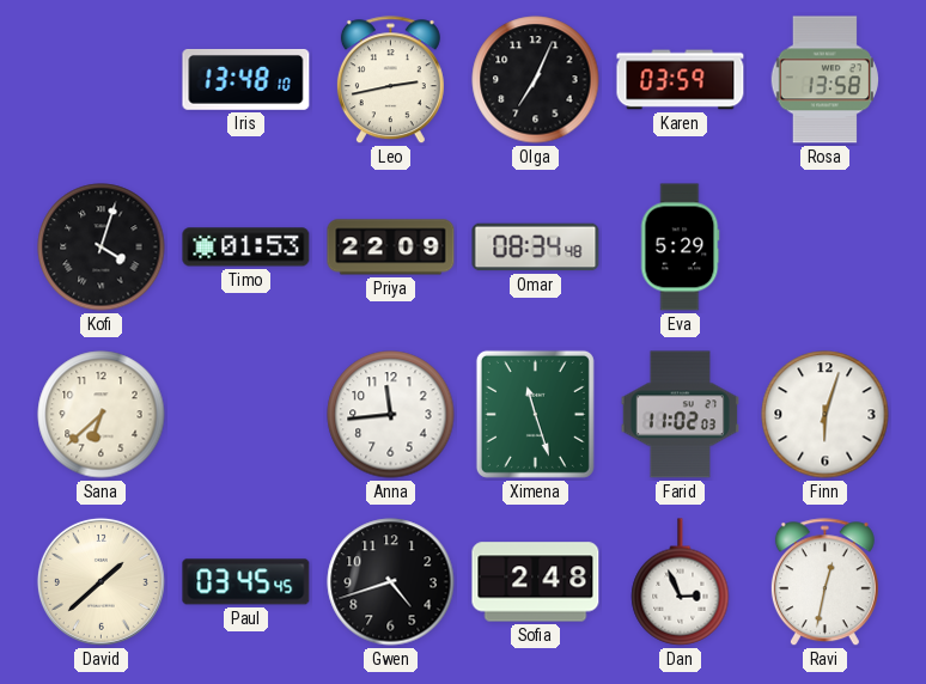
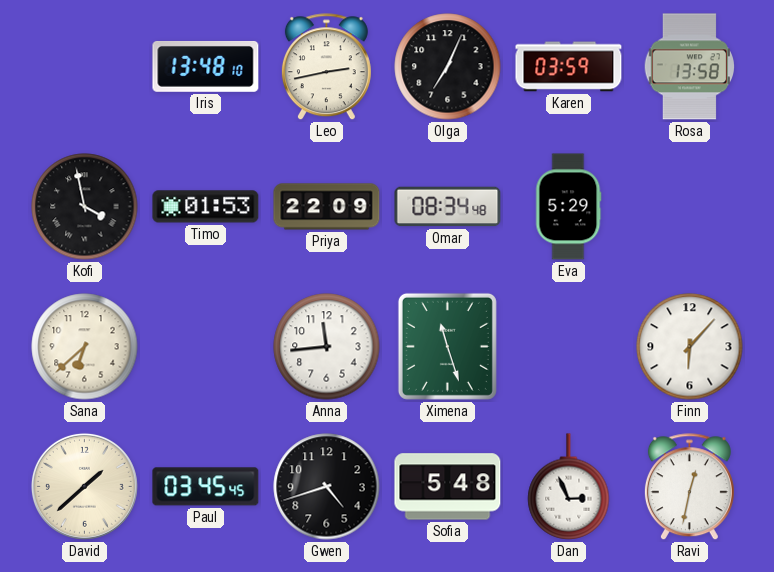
Kofi: 4:03 -> 3:58 (85, 207)
Farid: 11:02 -> none (680, 415)
Finn: 6:03 -> 6:07 (690, 347)
Sofia: 2:48 -> 5:48 (448, 487)
